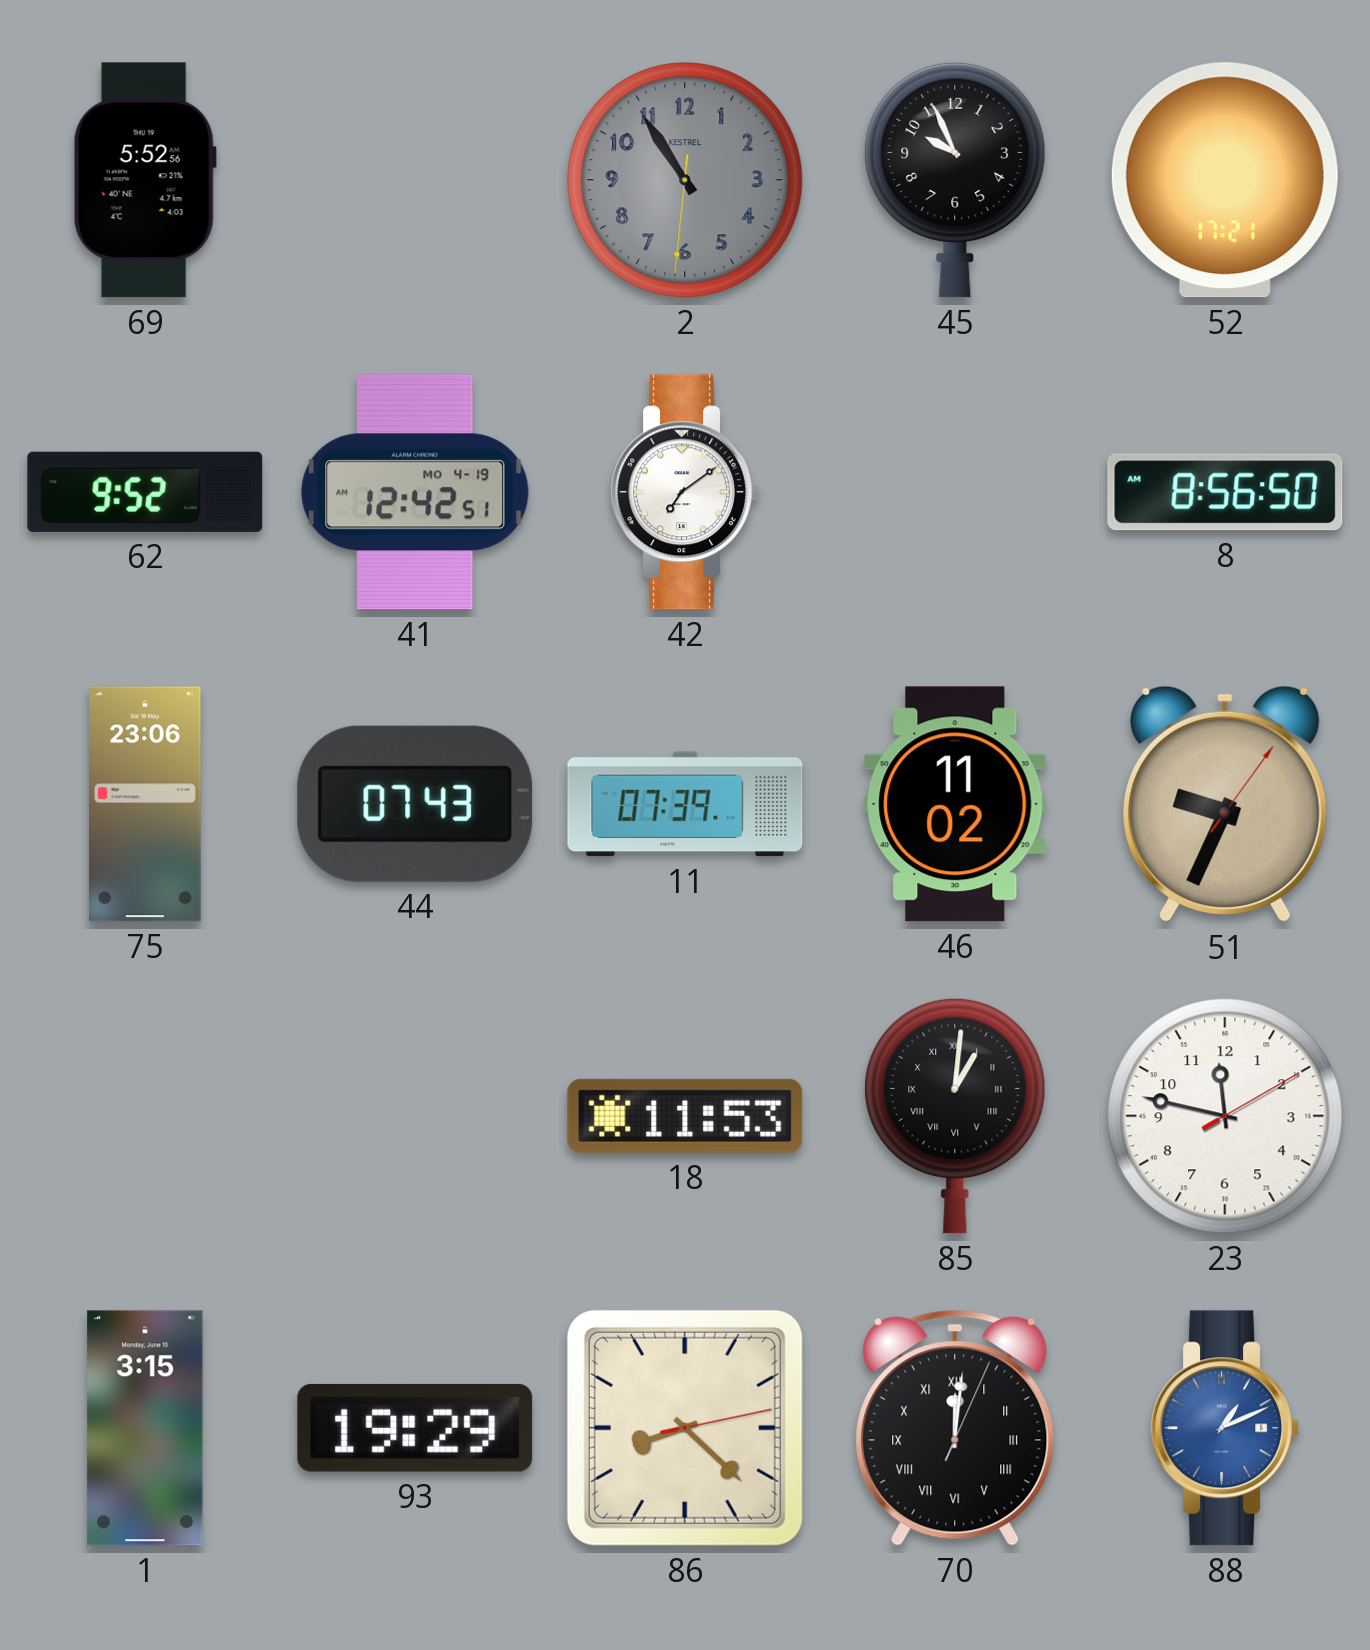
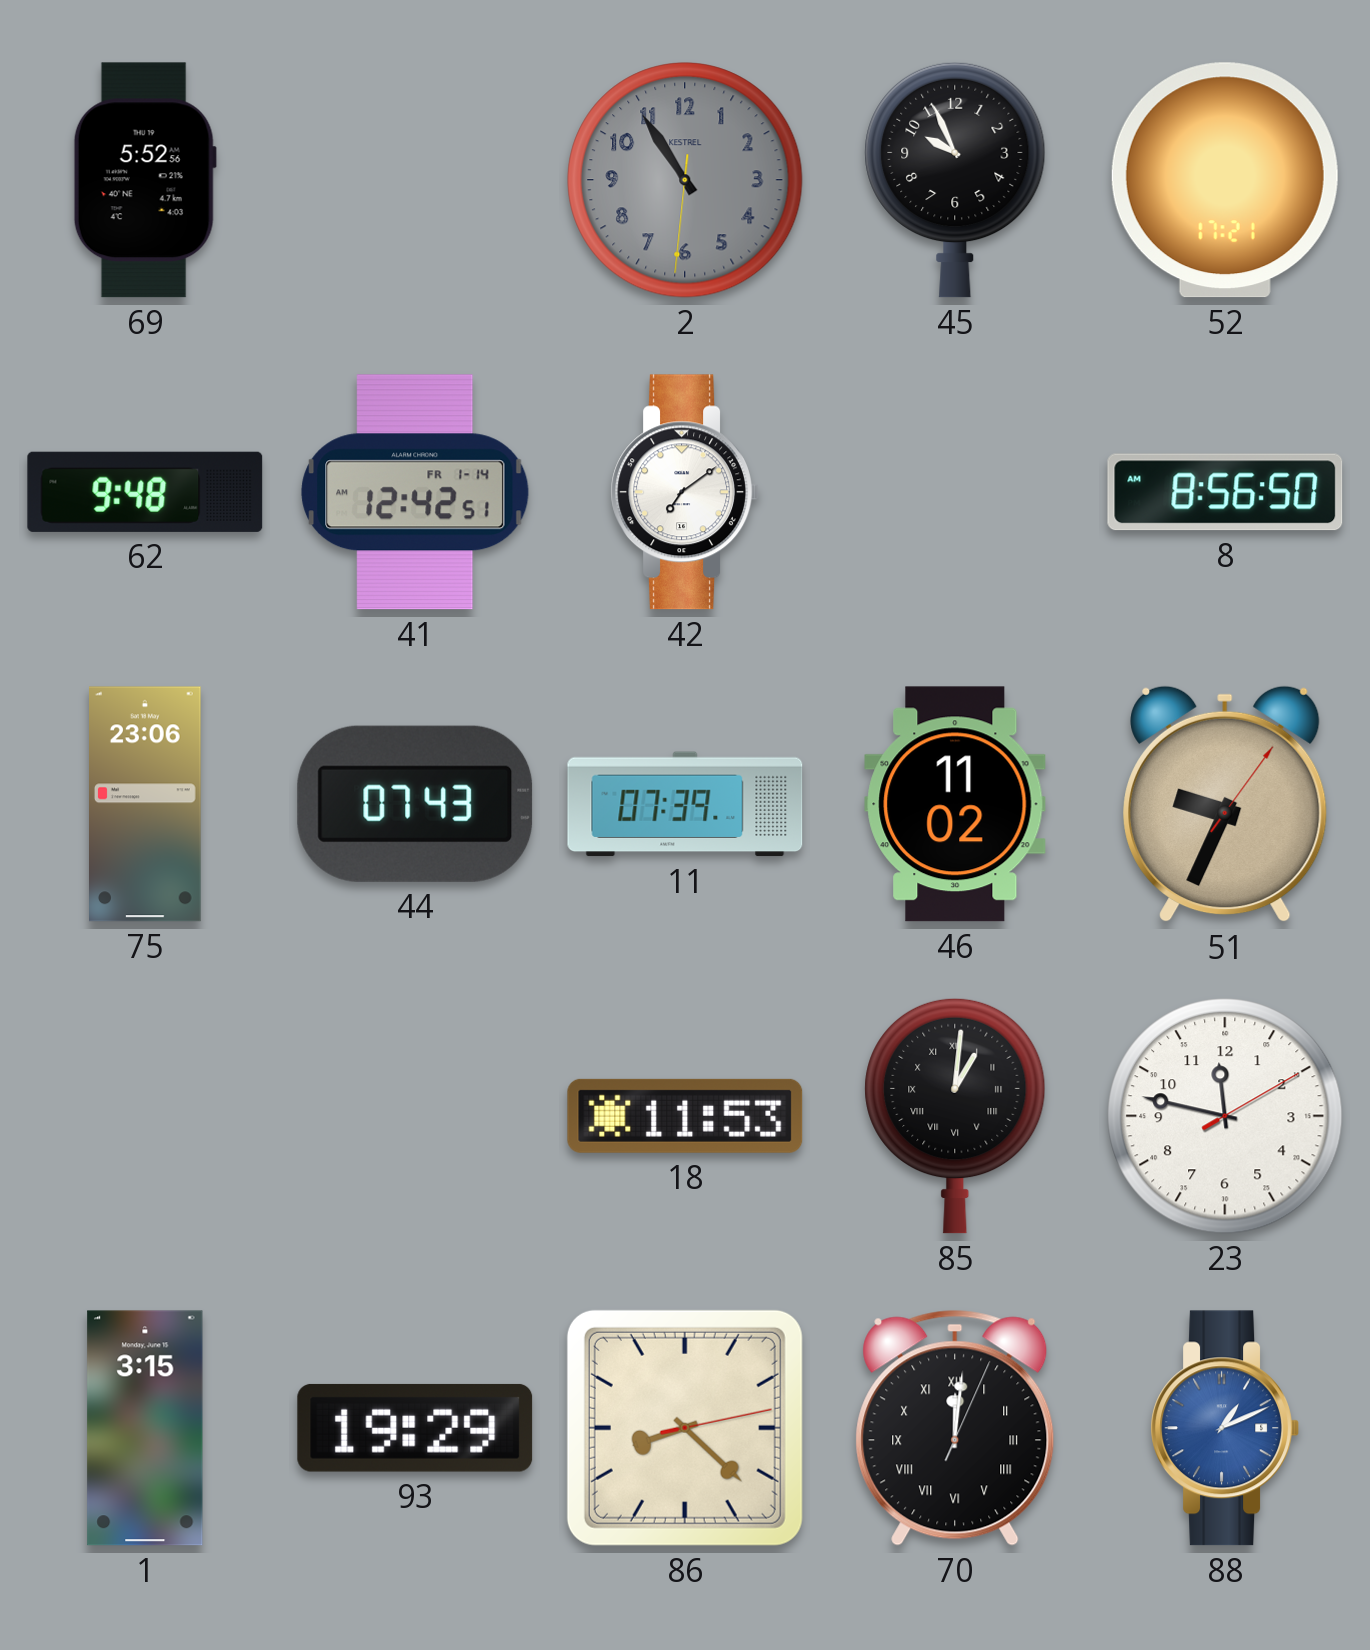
62: 9:52 -> 9:48 (145, 492)
41 date: MO 4-19 -> FR 1-14 (415, 492)
